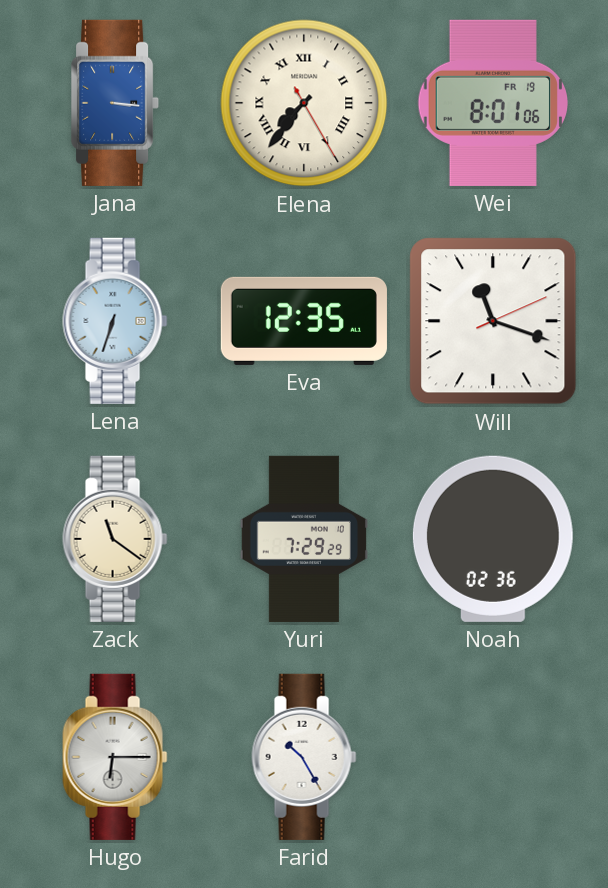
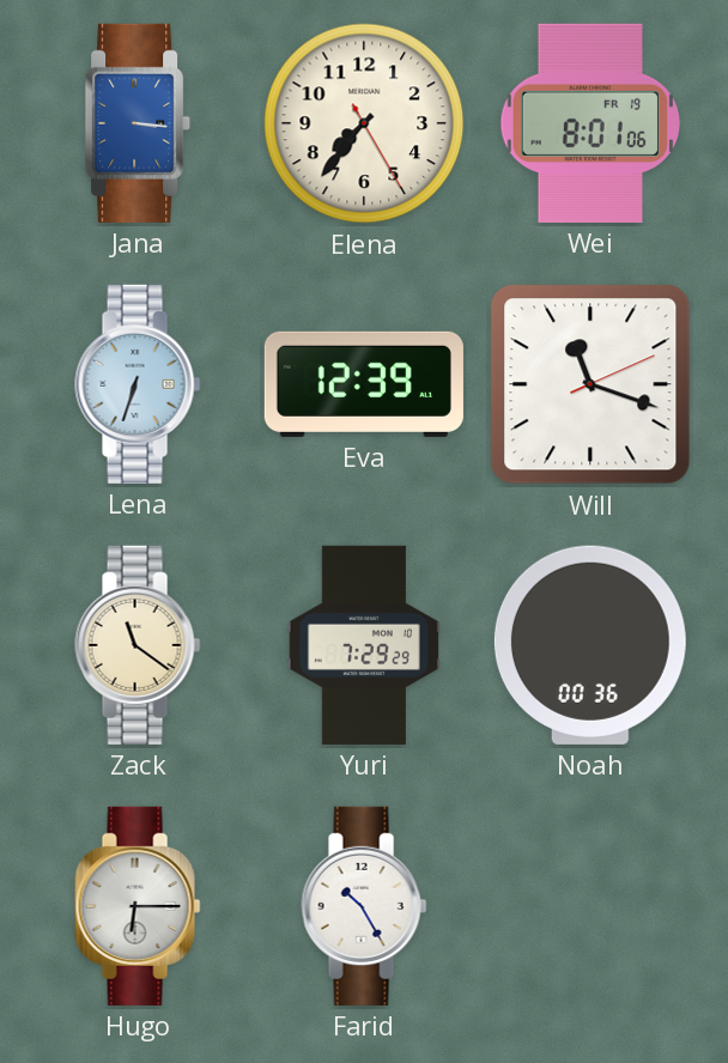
Elena numerals: Roman -> Arabic (364, 123)
Eva: 12:35 -> 12:39 (364, 384)
Noah: 02:36 -> 00:36 (590, 645)
